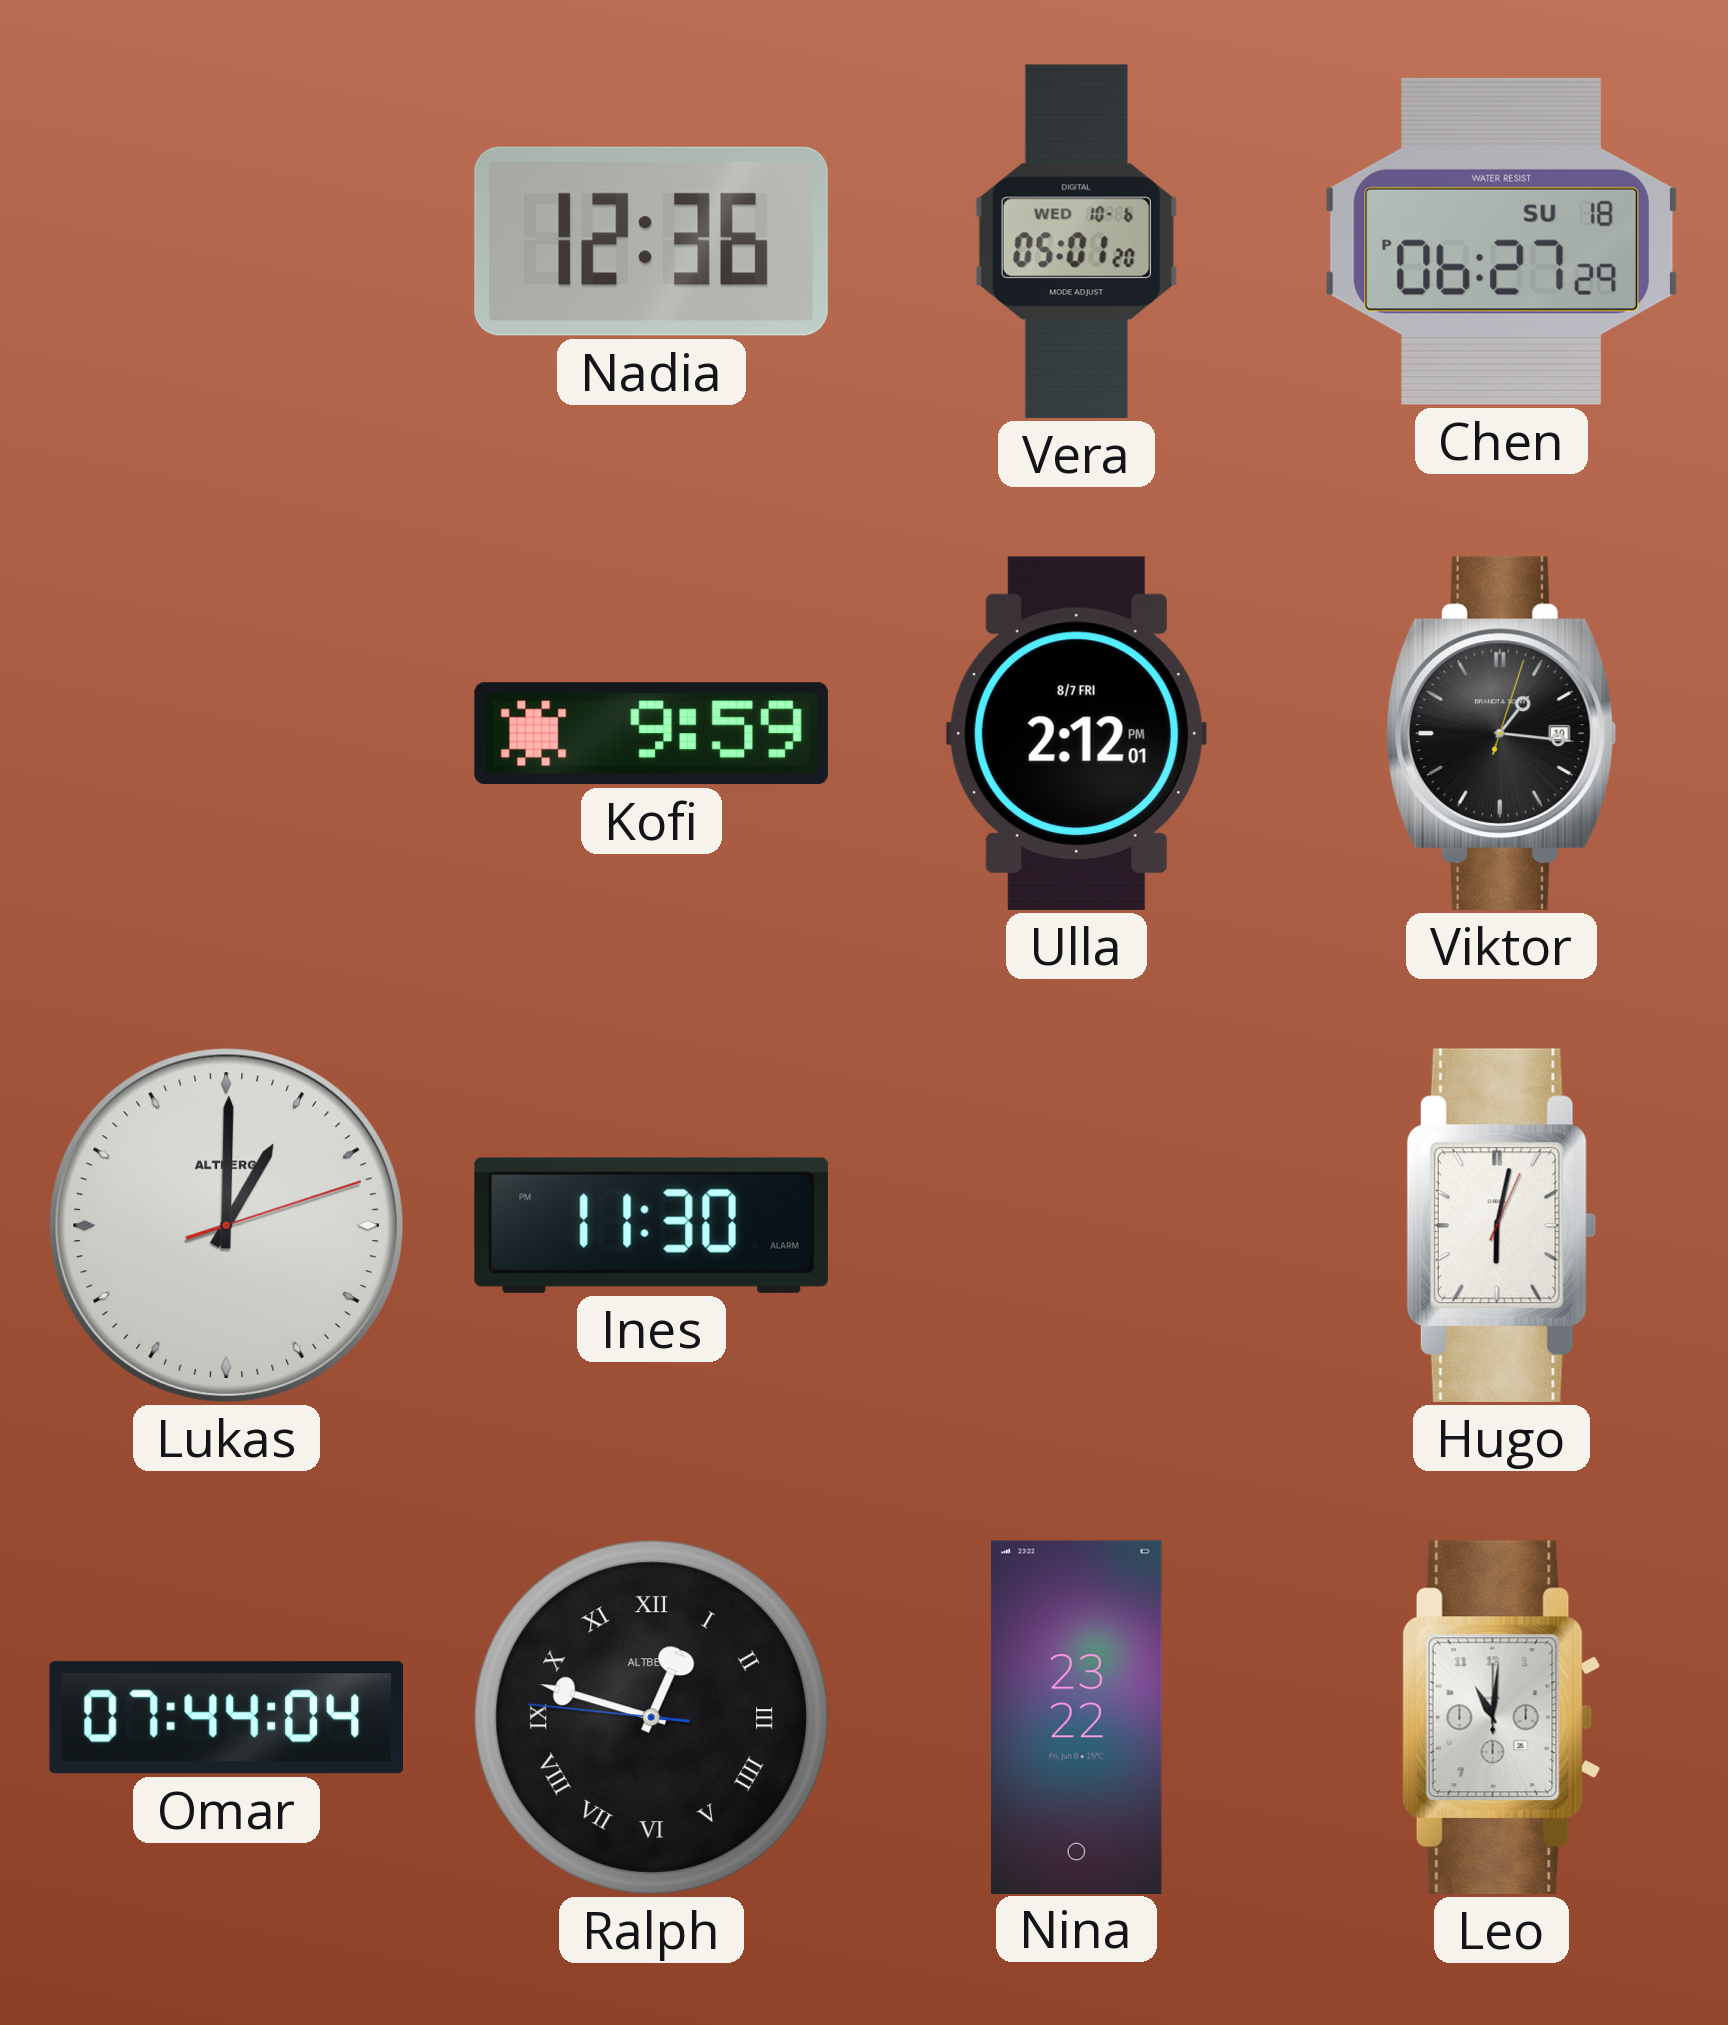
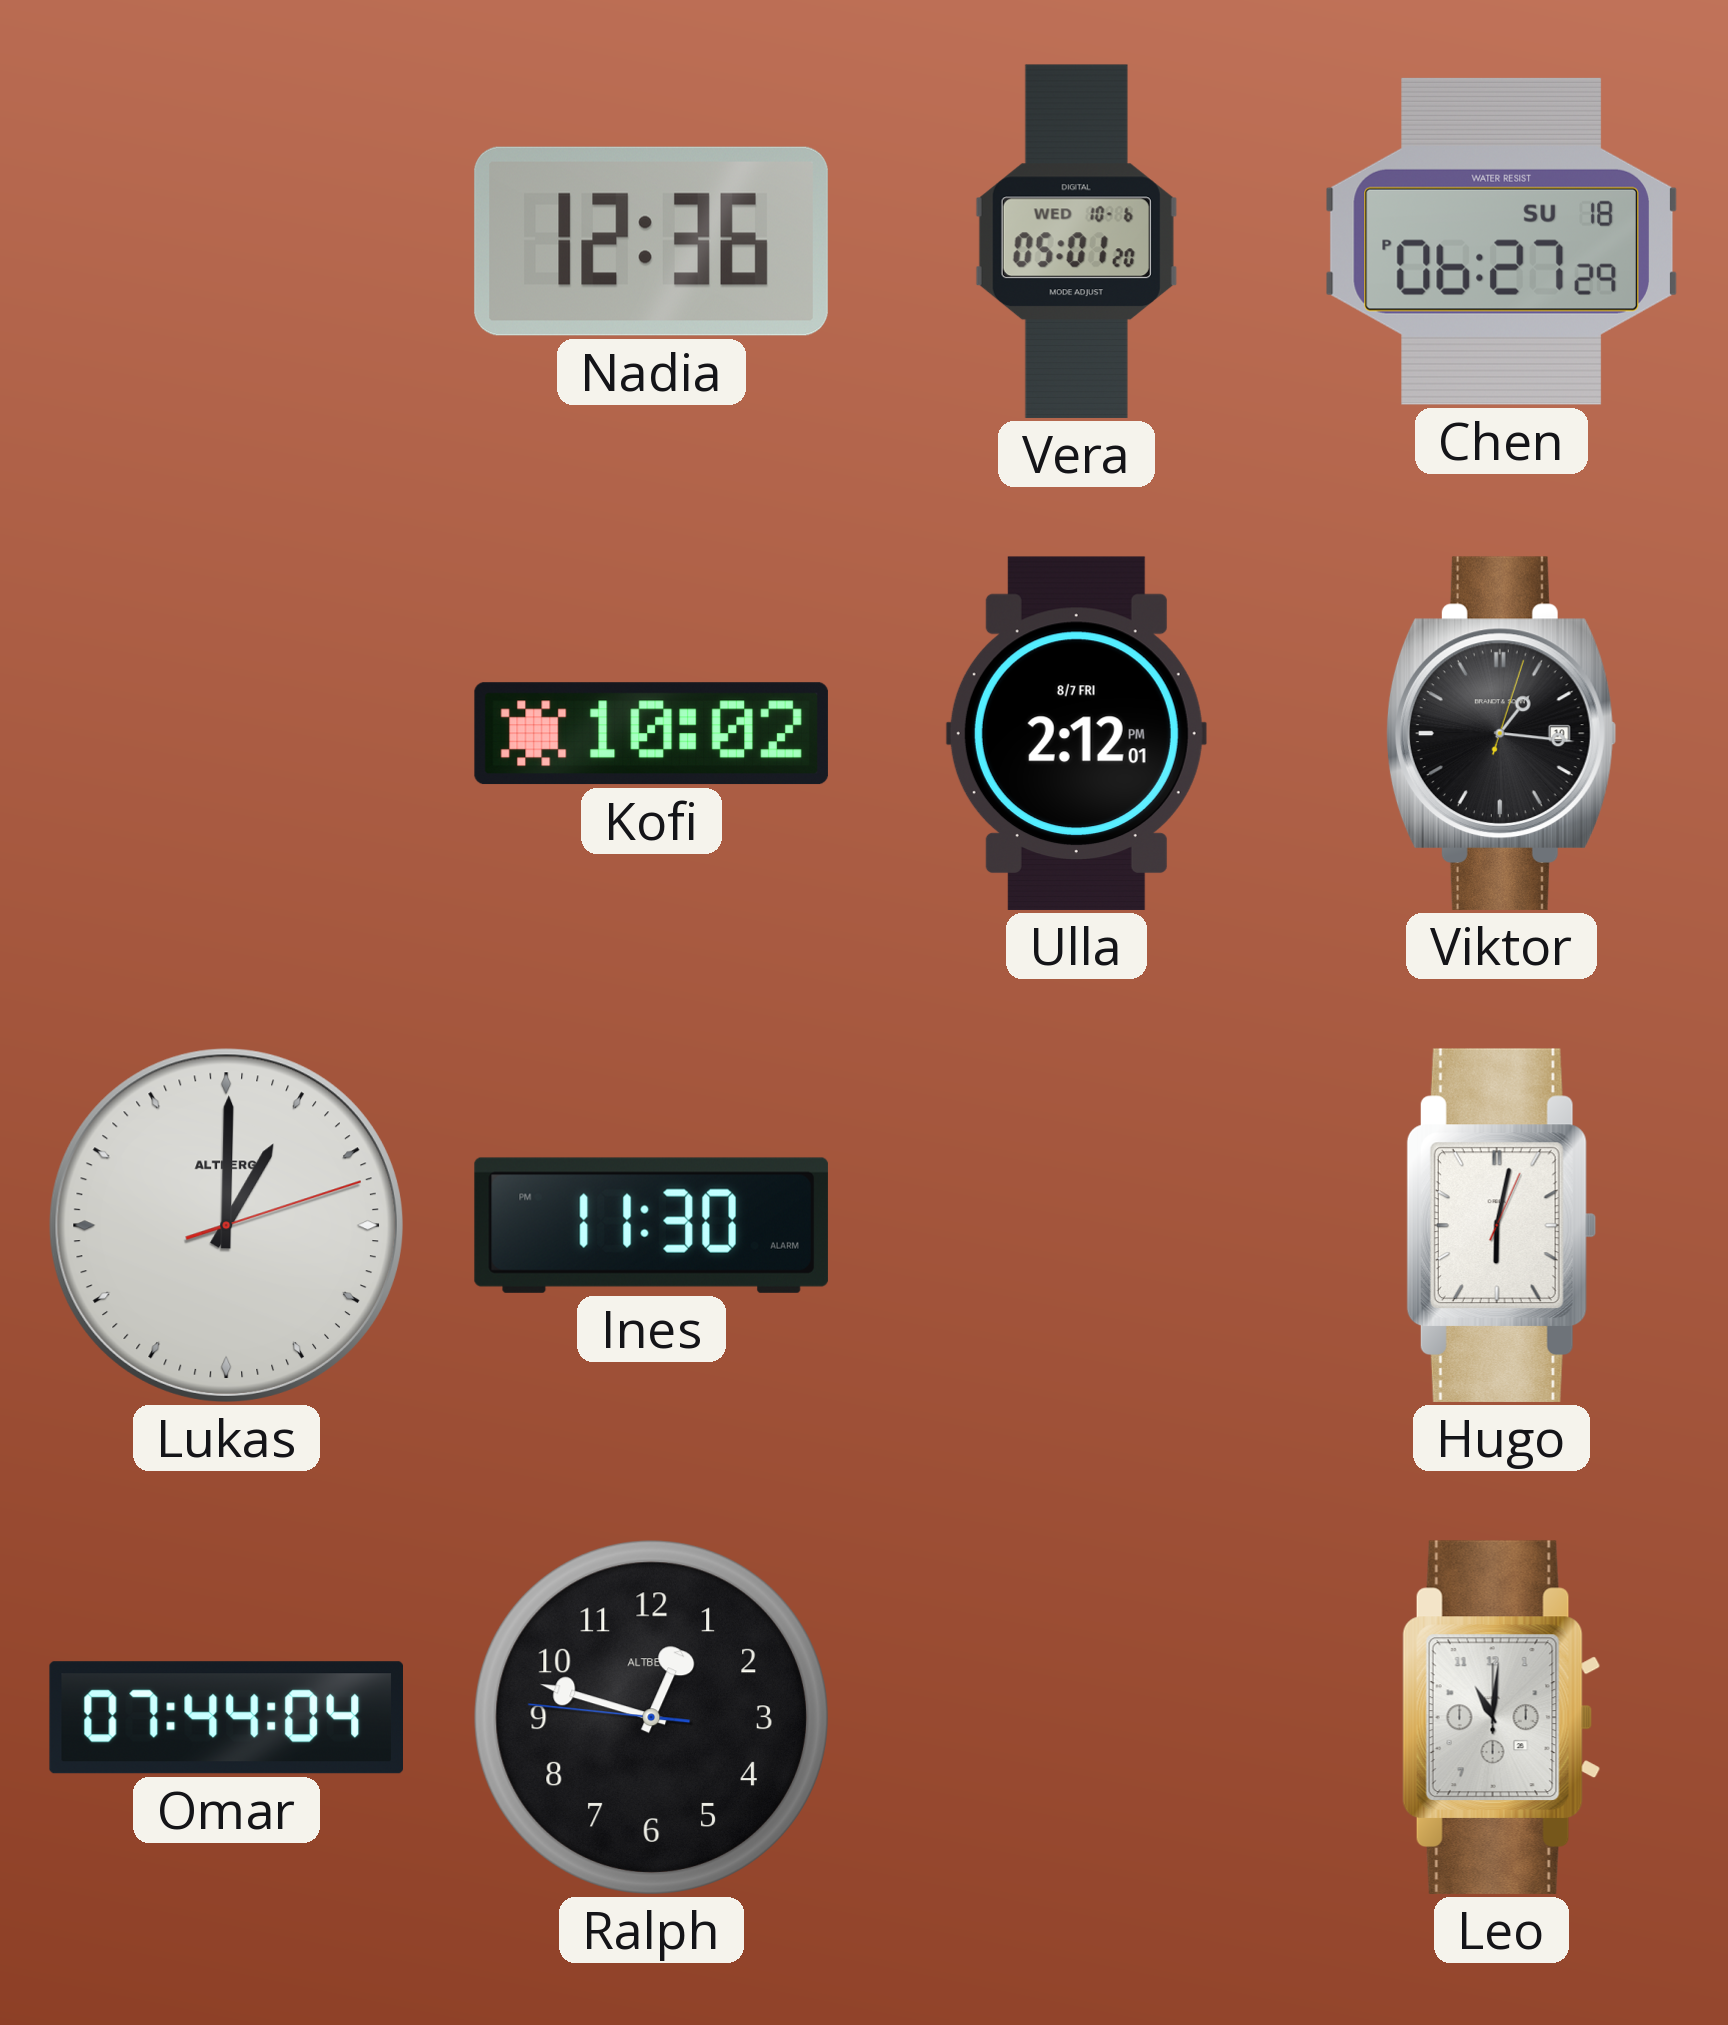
Kofi: 9:59 -> 10:02 (651, 734)
Ralph numerals: Roman -> Arabic (651, 1717)
Nina: 23:22 -> none (1076, 1717)
